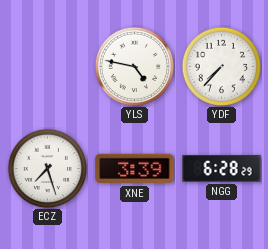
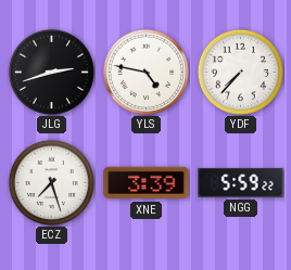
JLG: none -> 2:42 (51, 72)
NGG: 6:28 -> 5:59 (241, 182)
